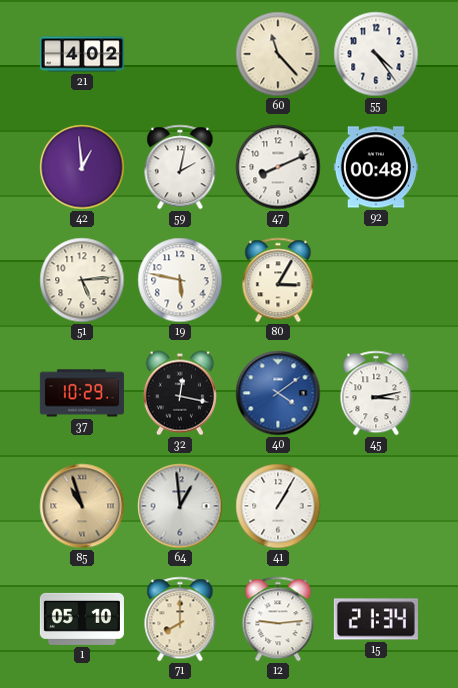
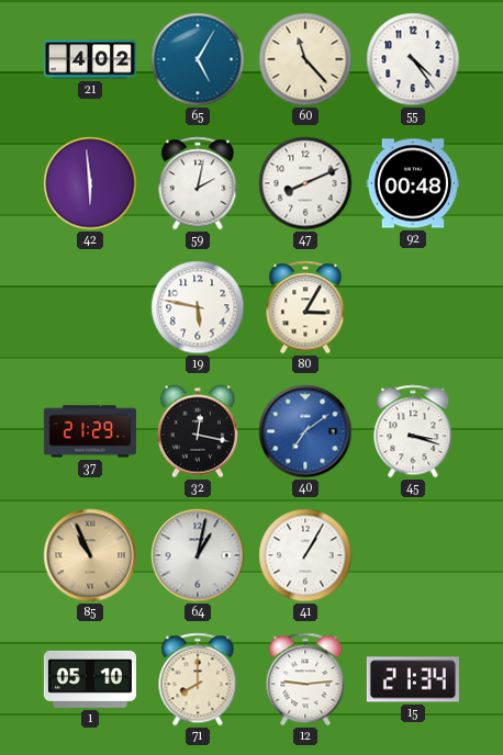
65: none -> 5:05 (198, 59)
42: 12:59 -> 5:59 (90, 183)
51: 5:14 -> none (82, 280)
37: 10:29 -> 21:29 (90, 431)
40: 4:09 -> 7:09 (305, 431)
45: 3:13 -> 3:18 (413, 431)
85: 10:57 -> 10:56 (90, 555)
64: 12:59 -> 1:02 (198, 555)
